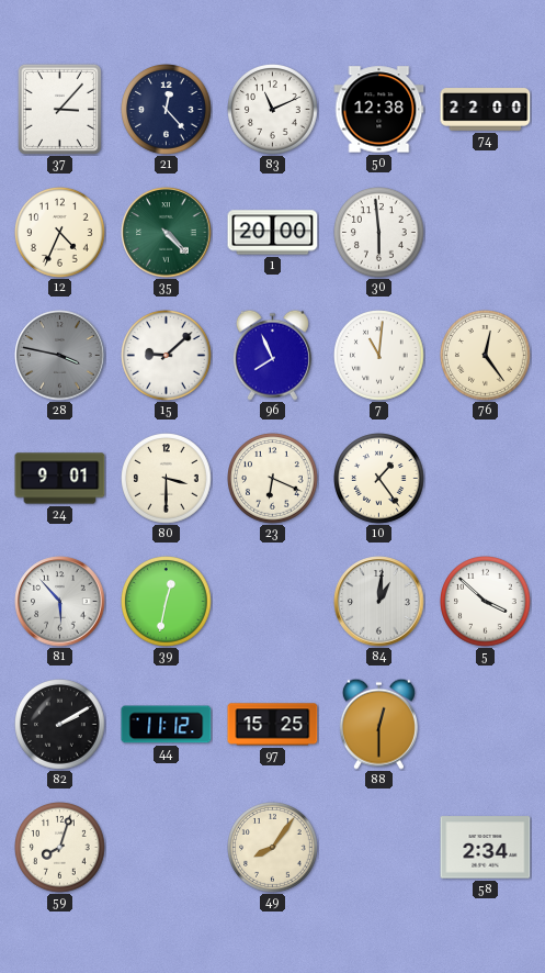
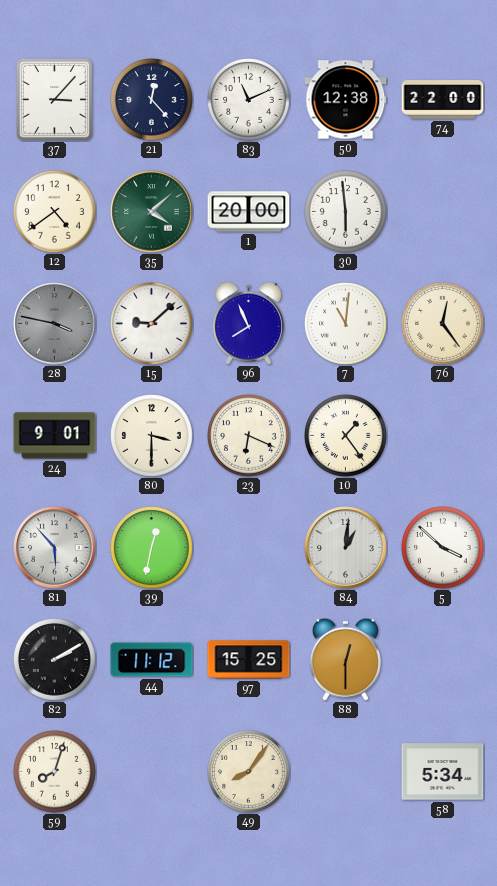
12: 4:34 -> 4:39 (55, 212)
35: 4:23 -> 4:08 (152, 212)
58: 2:34 -> 5:34 (443, 772)
